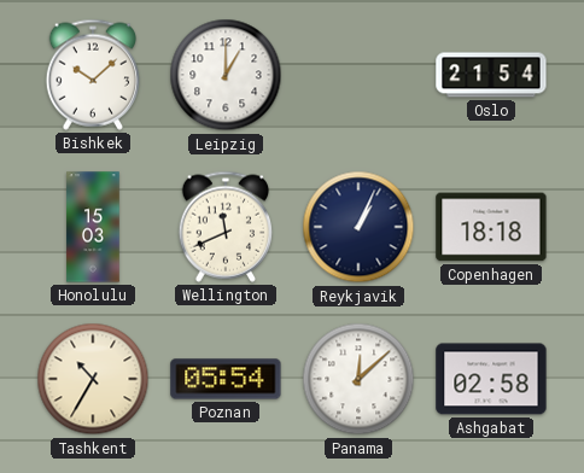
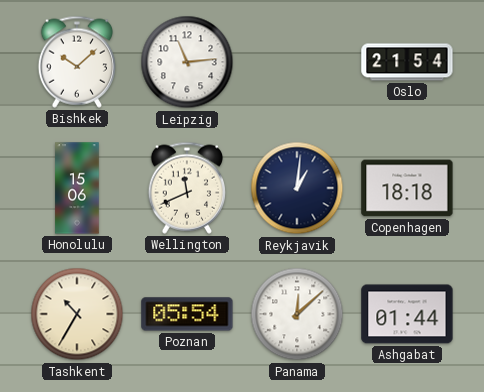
Leipzig: 1:00 -> 11:14 (187, 62)
Honolulu: 15:03 -> 15:06 (77, 188)
Reykjavik: 1:04 -> 1:01 (297, 188)
Ashgabat: 02:58 -> 01:44 (407, 314)
